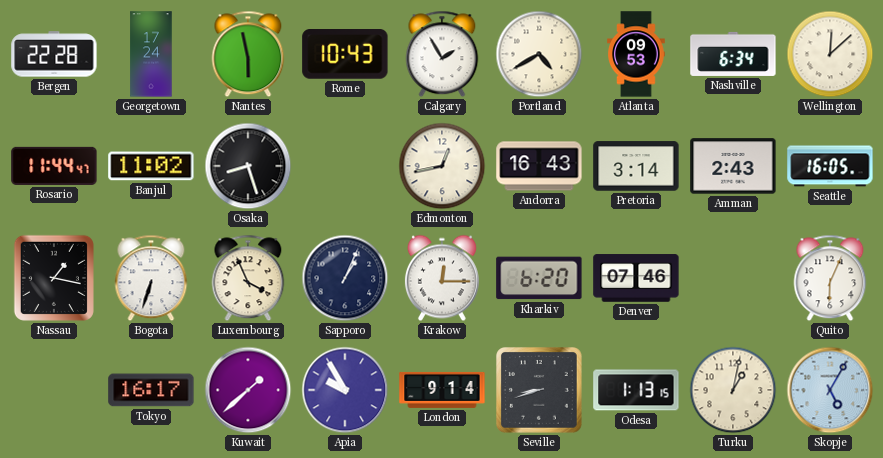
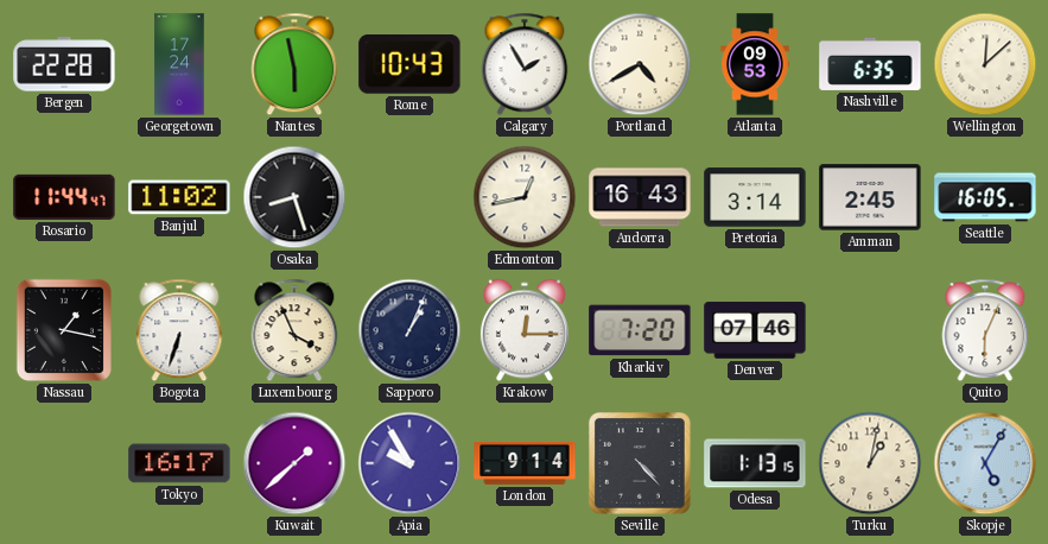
Nashville: 6:34 -> 6:35 (870, 64)
Amman: 2:43 -> 2:45 (870, 197)
Kharkiv: 6:20 -> 7:20 (640, 330)
Seville: 8:42 -> 4:23 (641, 464)
